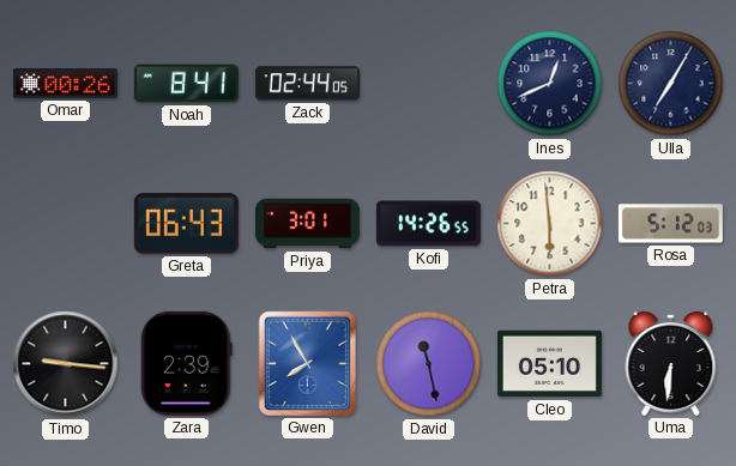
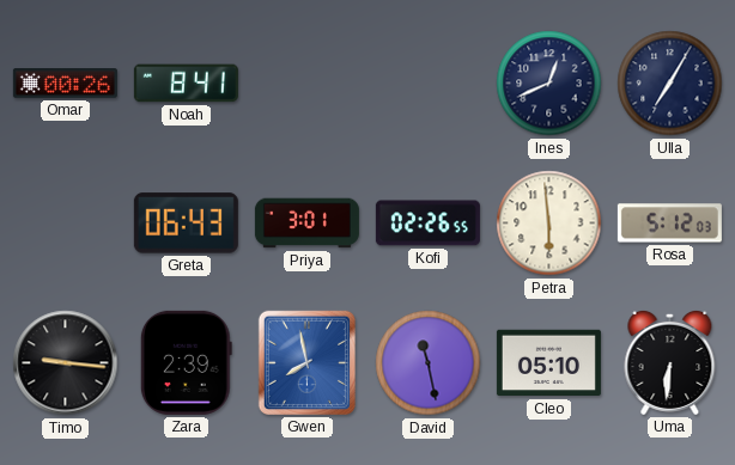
Zack: 02:44 -> none (307, 84)
Kofi: 14:26 -> 02:26 (427, 224)
Gwen: 7:55 -> 7:58 (306, 362)
